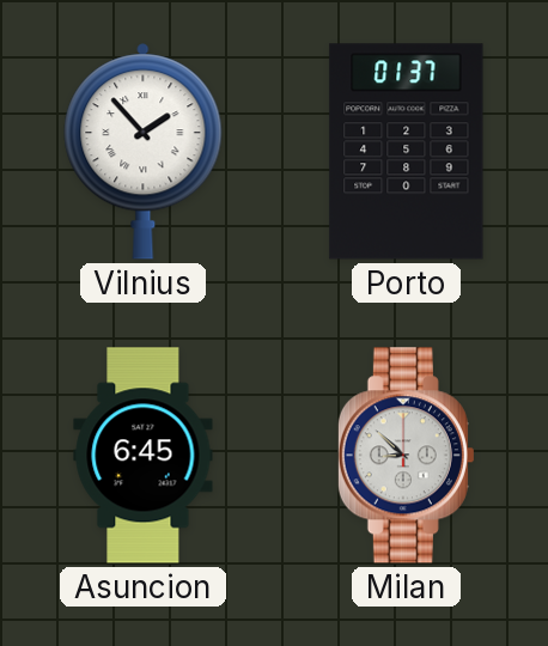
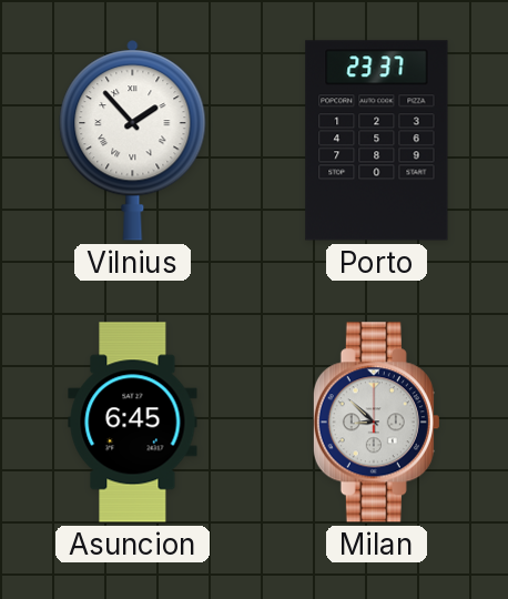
Porto: 01:37 -> 23:37 (377, 141)
